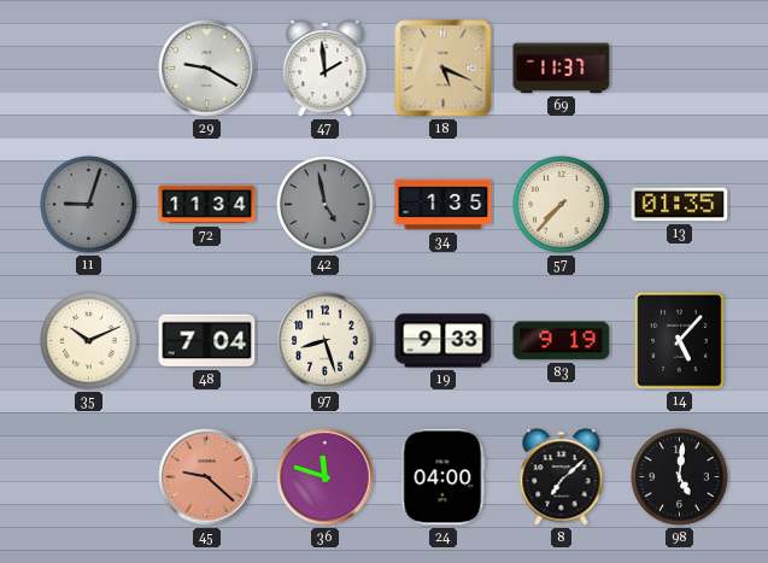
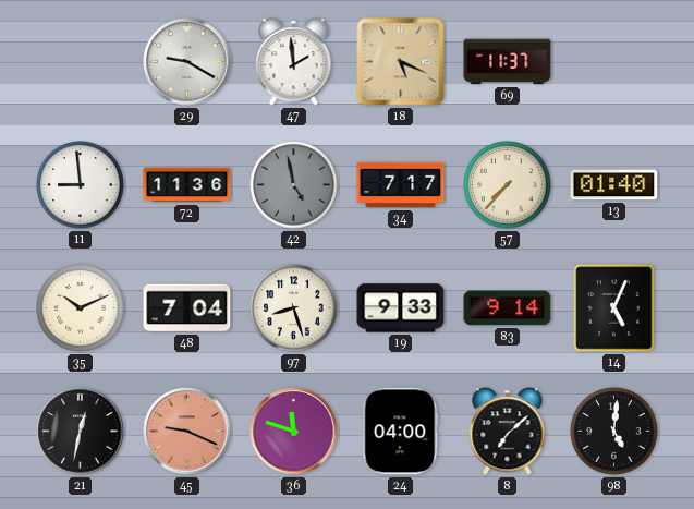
11: 9:03 -> 8:59 (81, 185)
11 dial: grey -> white (81, 185)
72: 11:34 -> 11:36 (187, 185)
34: 1:35 -> 7:17 (401, 185)
13: 01:35 -> 01:40 (614, 185)
83: 9:19 -> 9:14 (508, 308)
14: 5:07 -> 5:04 (614, 308)
21: none -> 12:32 (81, 432)
45: 9:22 -> 9:19 (187, 432)
